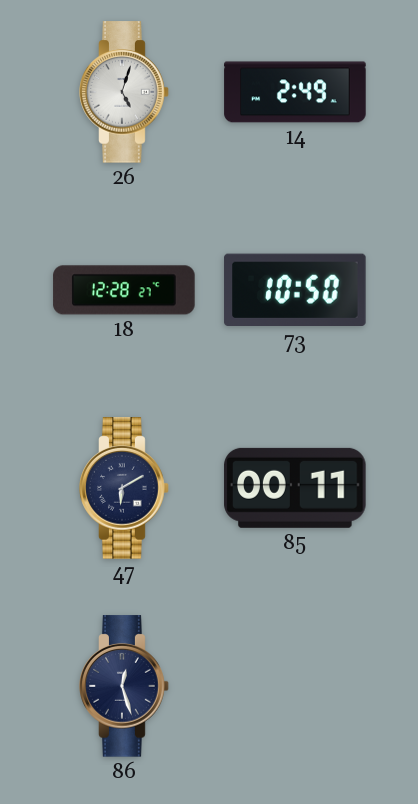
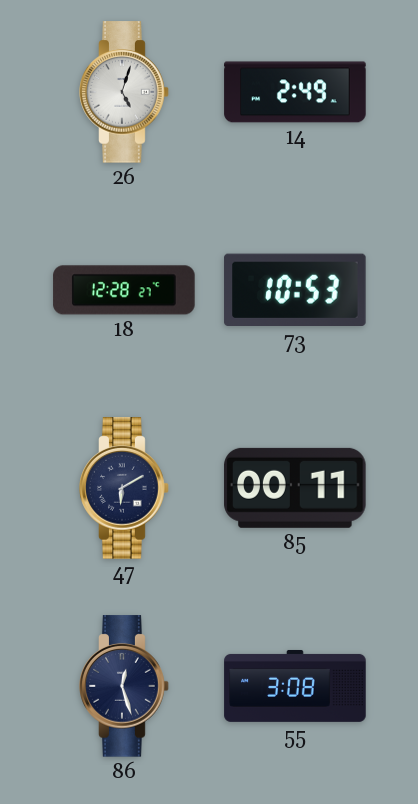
73: 10:50 -> 10:53 (295, 290)
55: none -> 3:08 (295, 686)
